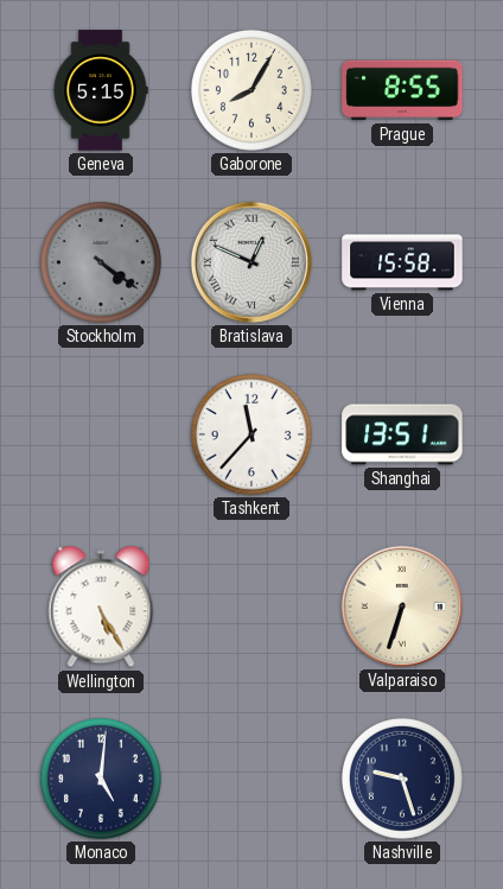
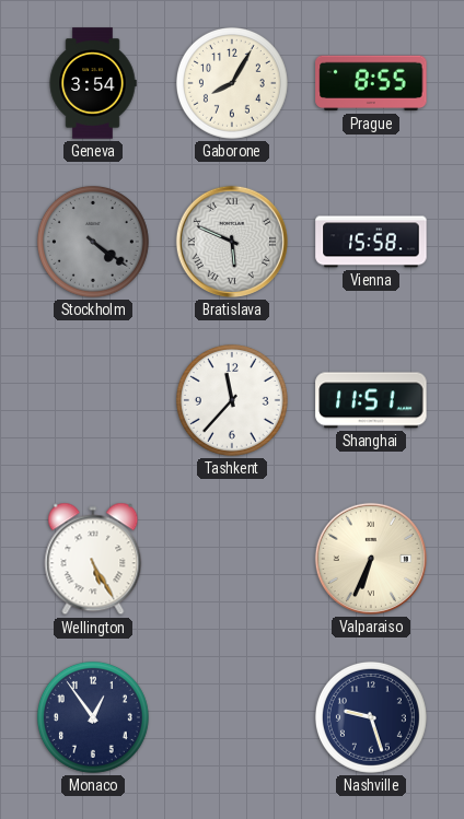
Geneva: 5:15 -> 3:54 (93, 83)
Bratislava: 12:49 -> 5:49 (232, 242)
Shanghai: 13:51 -> 11:51 (371, 400)
Valparaiso: 6:33 -> 6:34 (371, 559)
Monaco: 5:01 -> 12:54 (93, 717)
